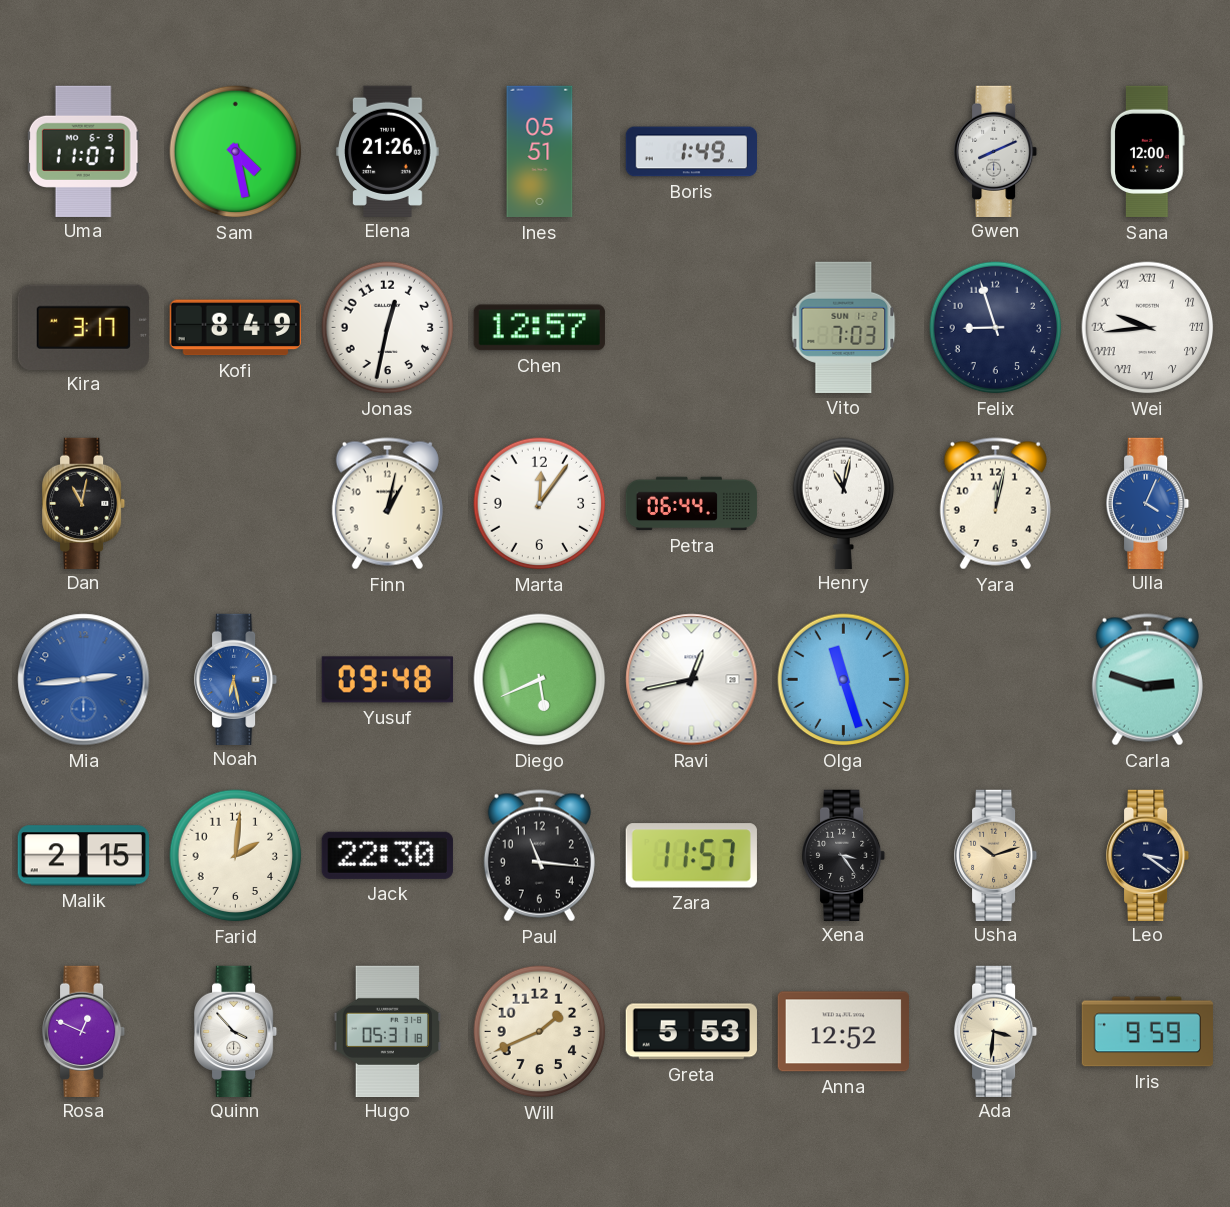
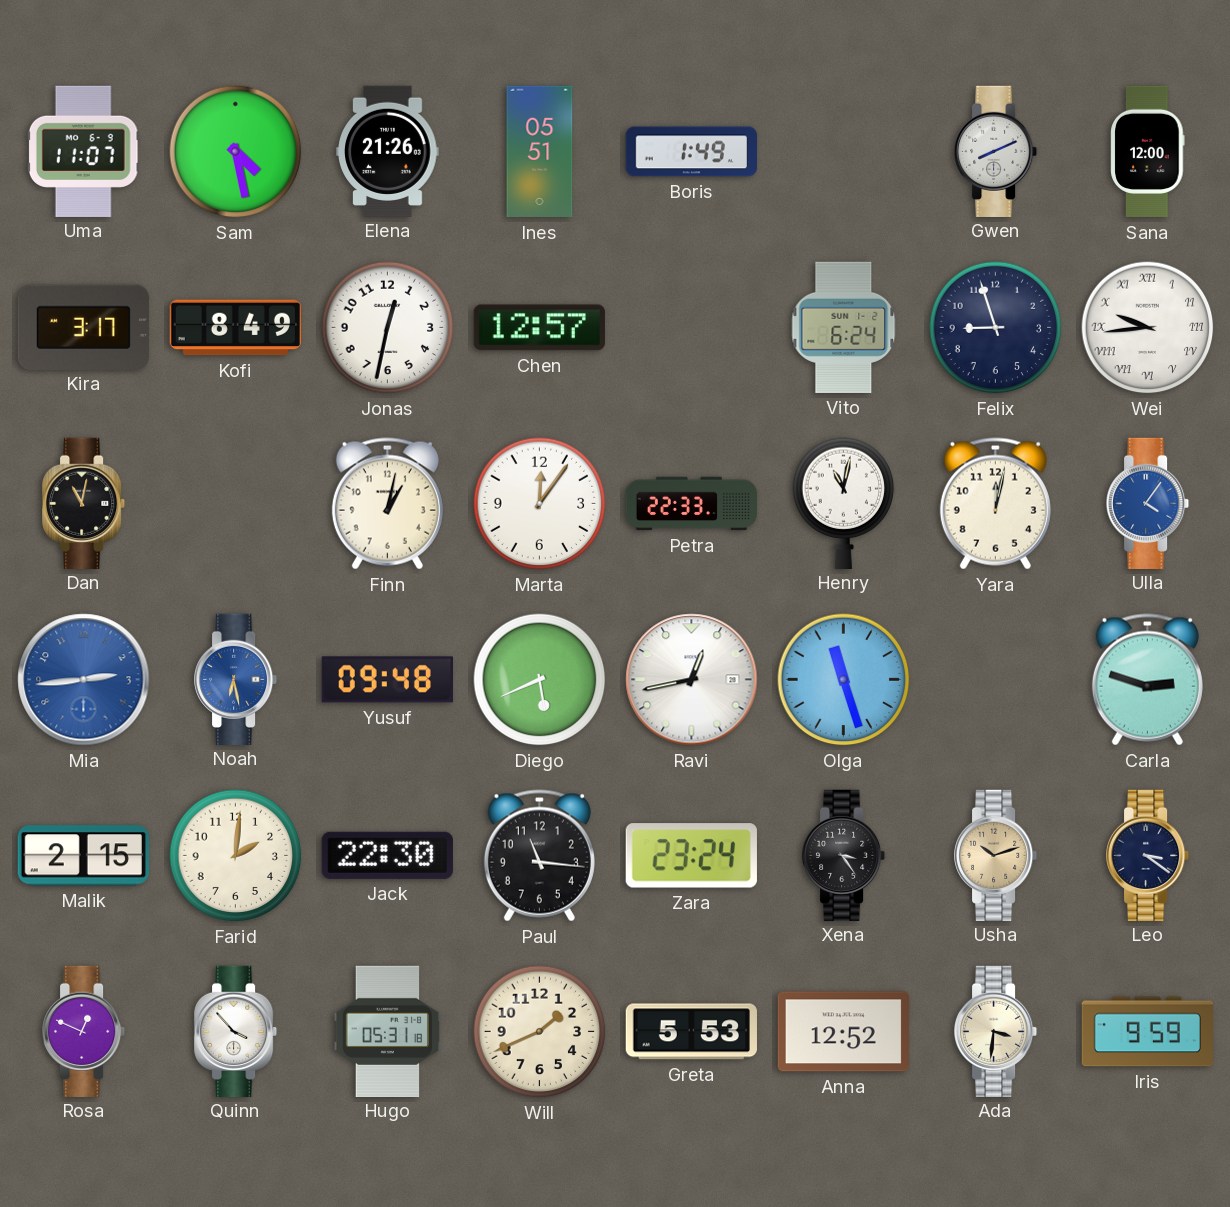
Vito: 7:03 -> 6:24 (844, 327)
Petra: 06:44 -> 22:33 (692, 504)
Ulla: 4:04 -> 4:06 (1149, 503)
Zara: 11:57 -> 23:24 (691, 856)
